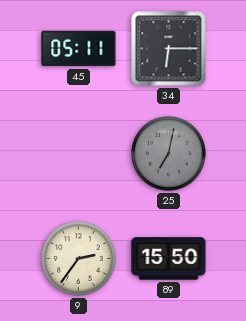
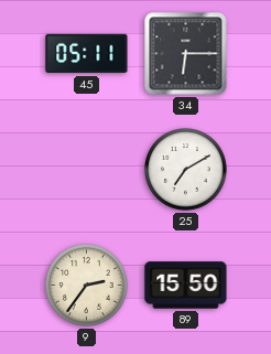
25: 7:02 -> 7:10 (186, 170)
25 dial: grey -> white (186, 170)
